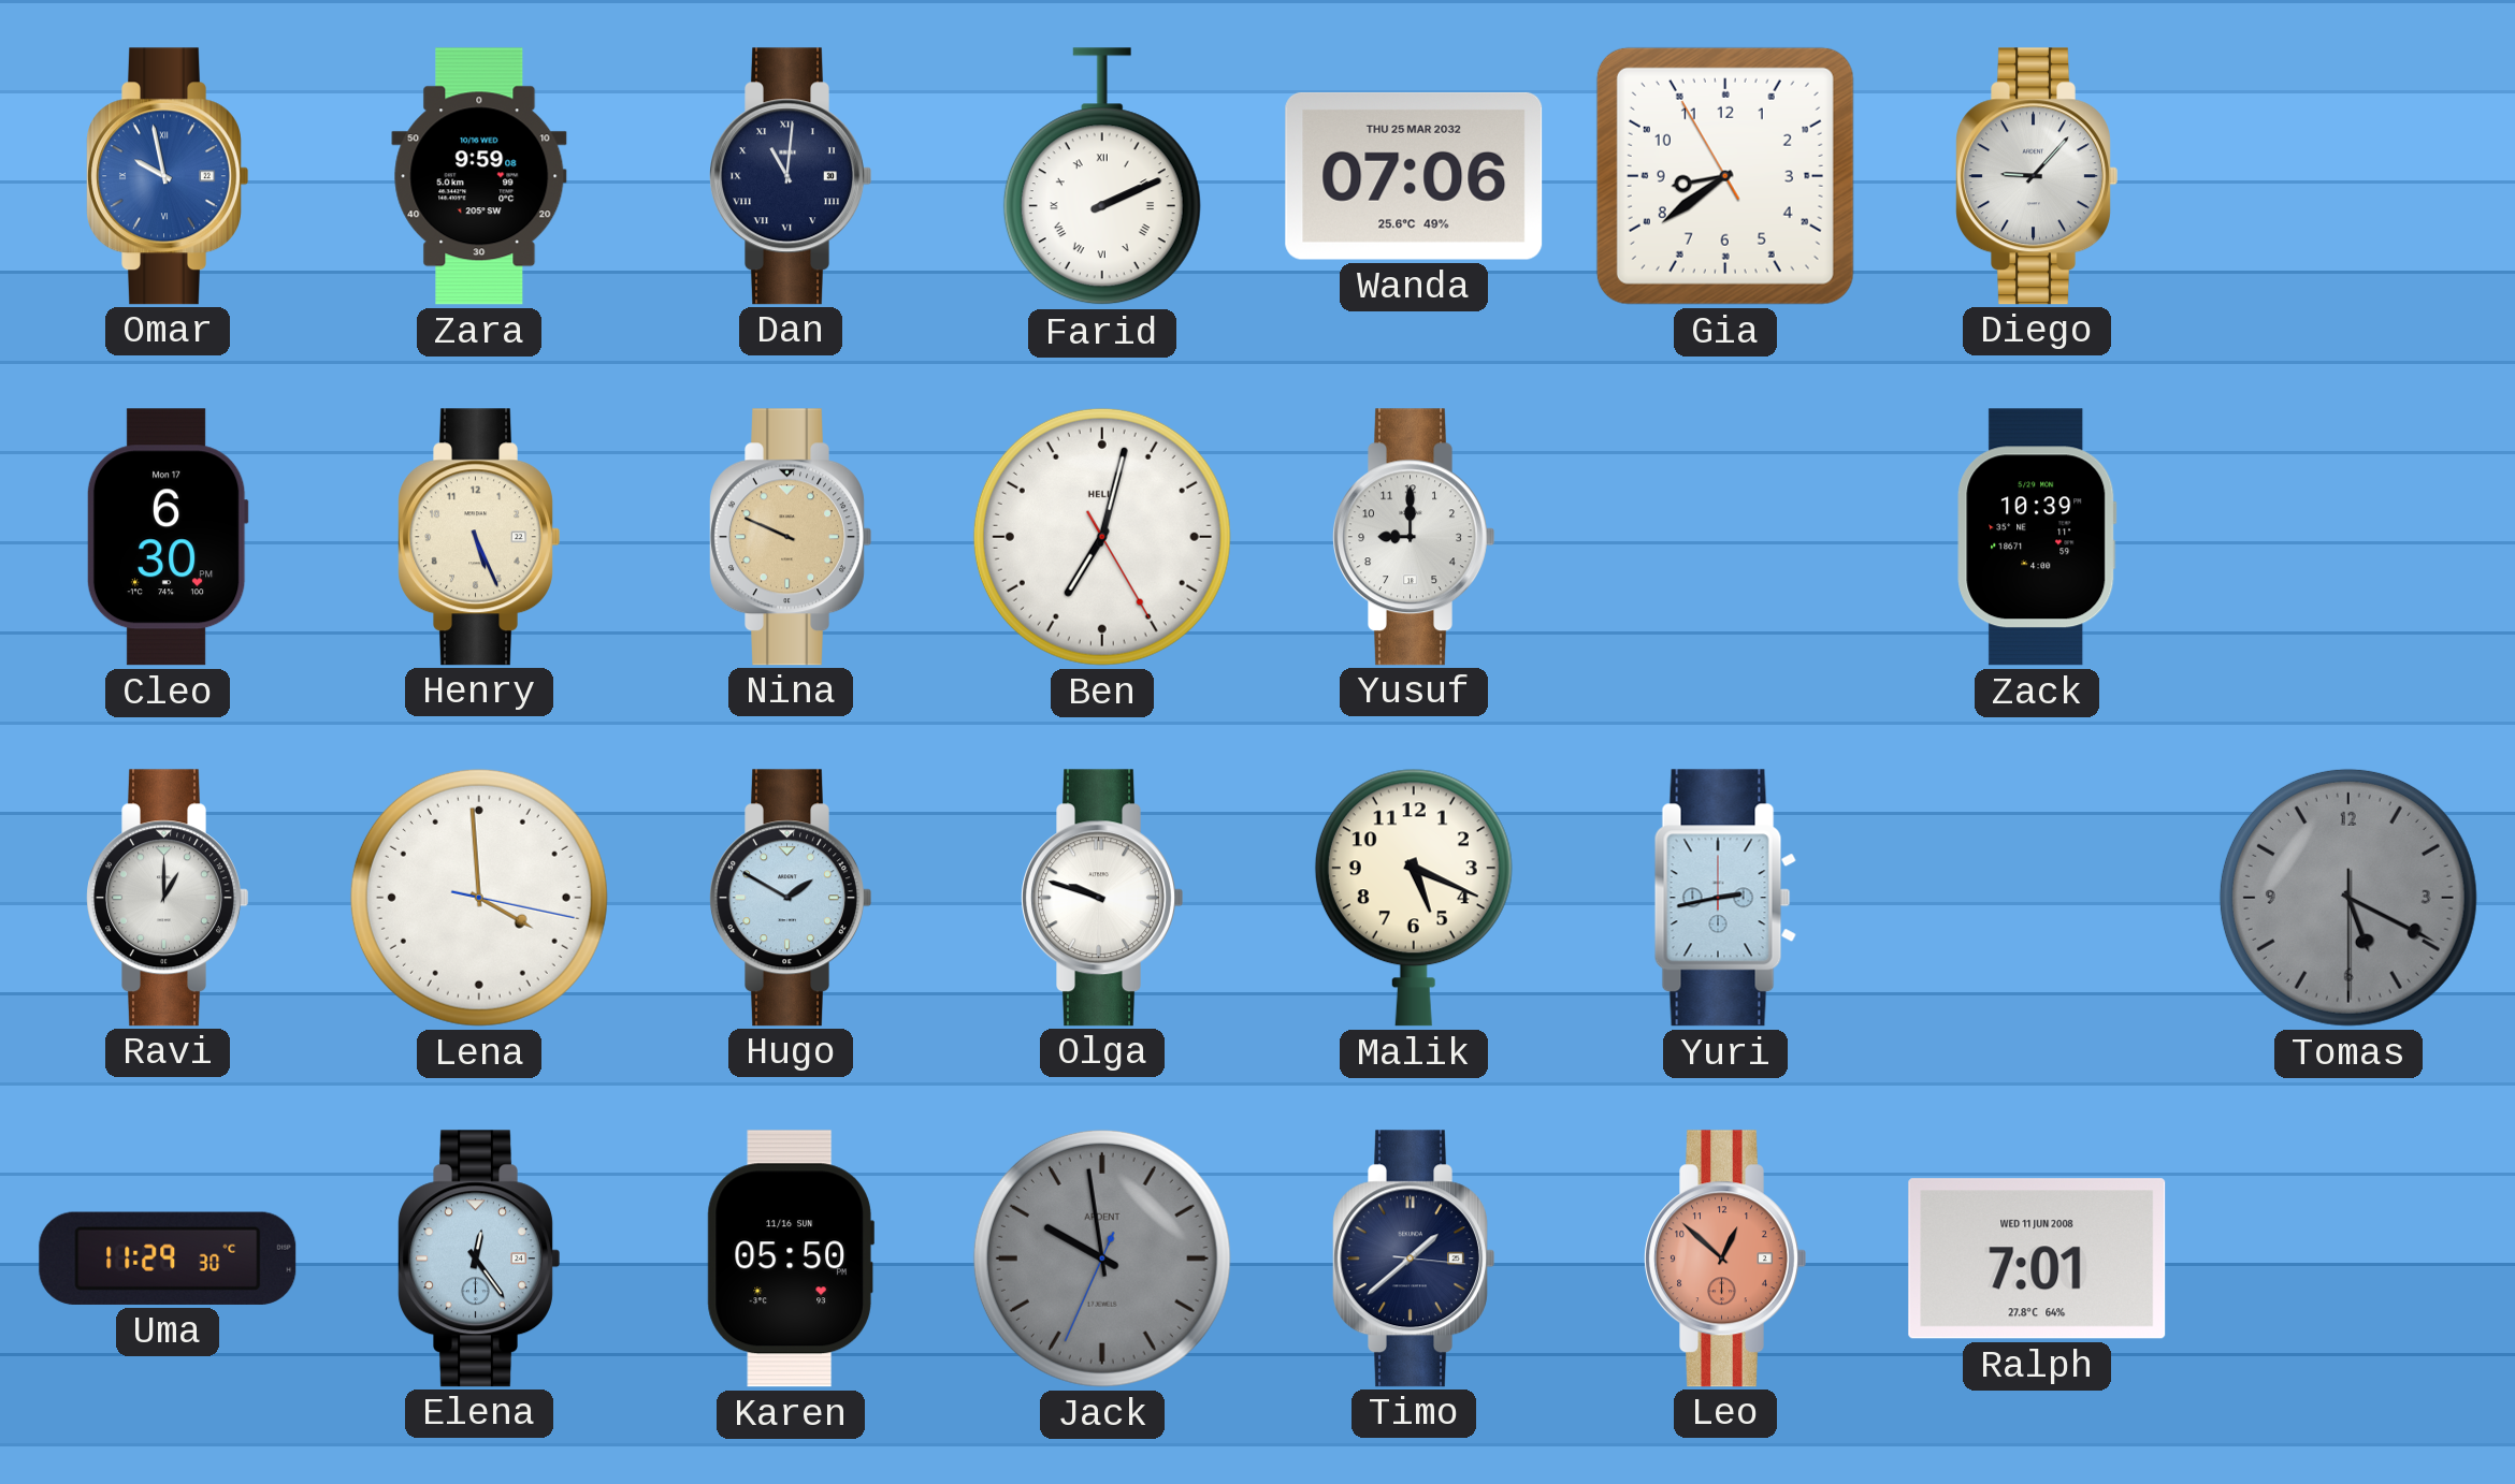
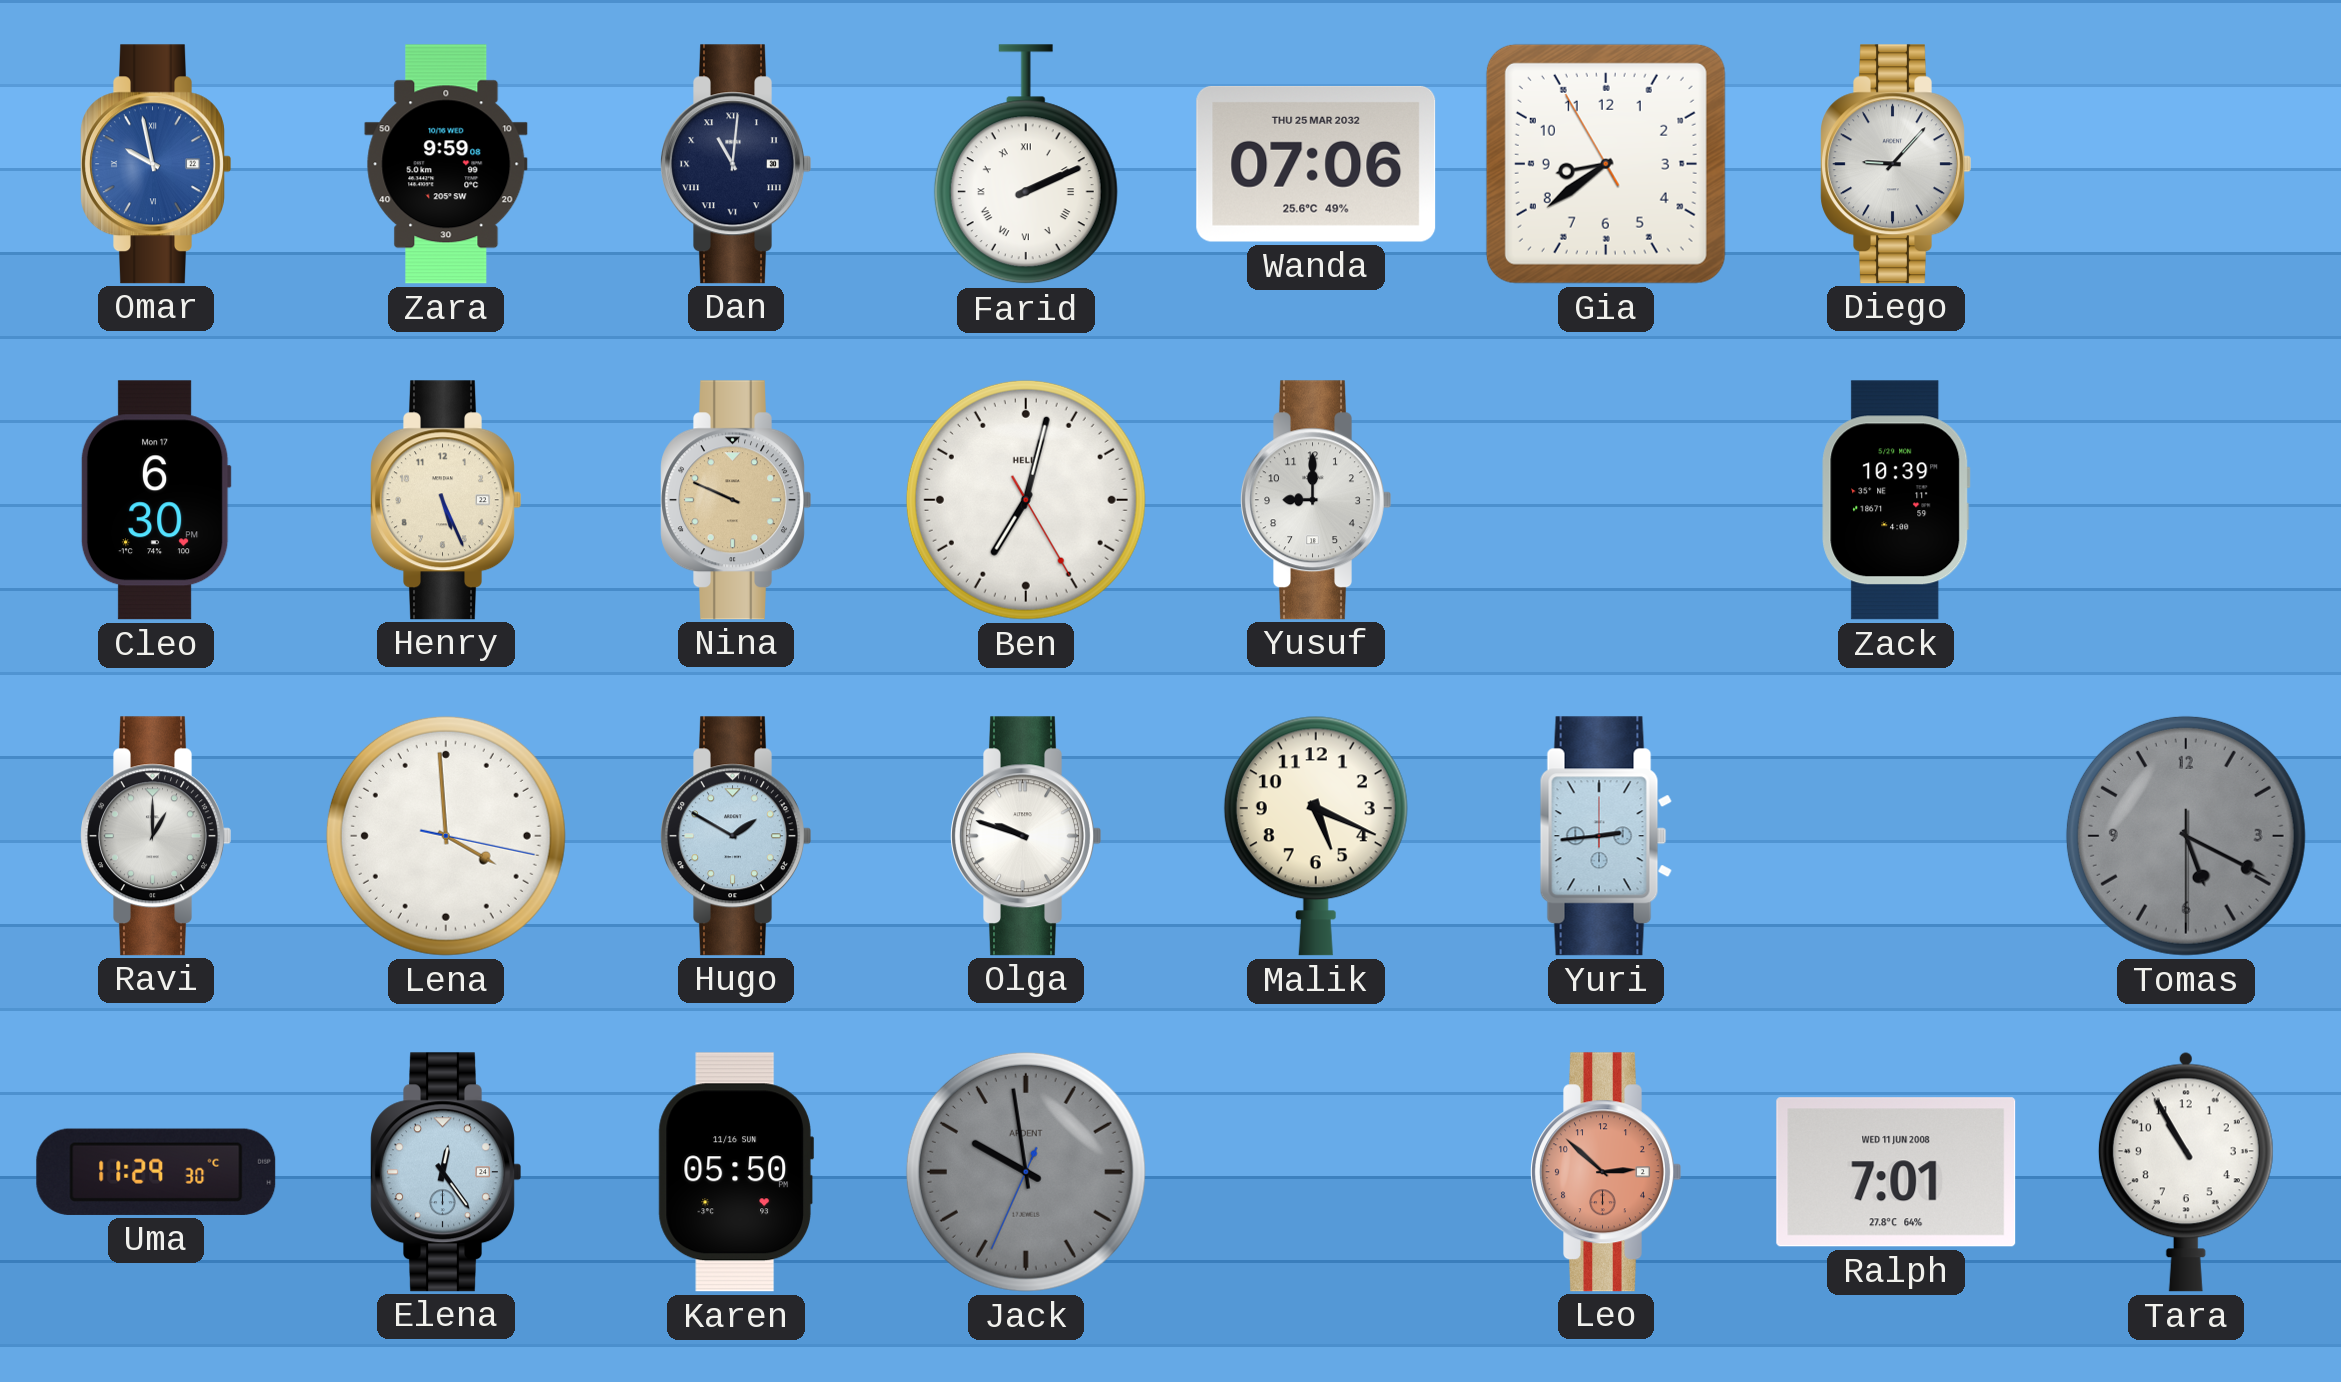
Yuri: 2:43 -> 2:44 (1606, 836)
Timo: 1:38 -> none (1414, 1259)
Leo: 12:52 -> 2:52 (1606, 1172)
Tara: none -> 10:55 (2186, 1172)
